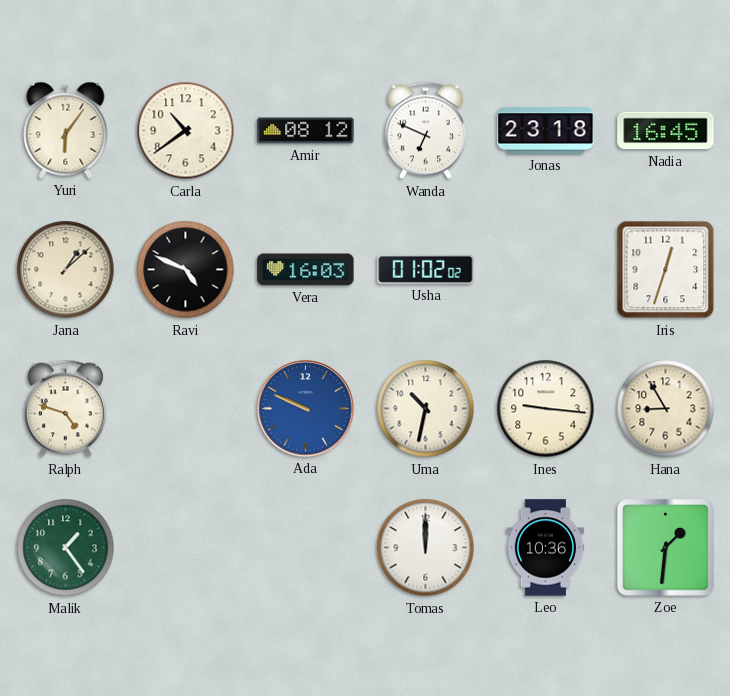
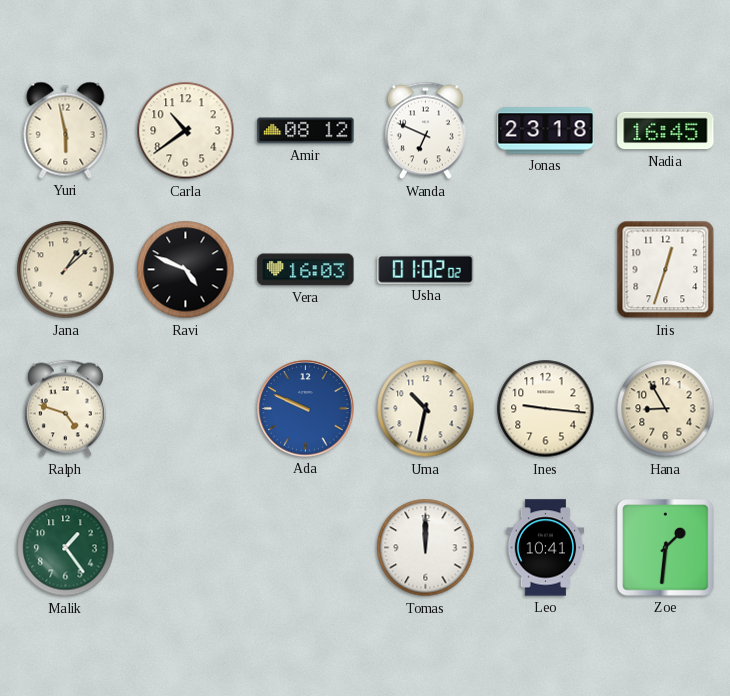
Yuri: 6:06 -> 5:58 (66, 130)
Leo: 10:36 -> 10:41 (546, 548)
